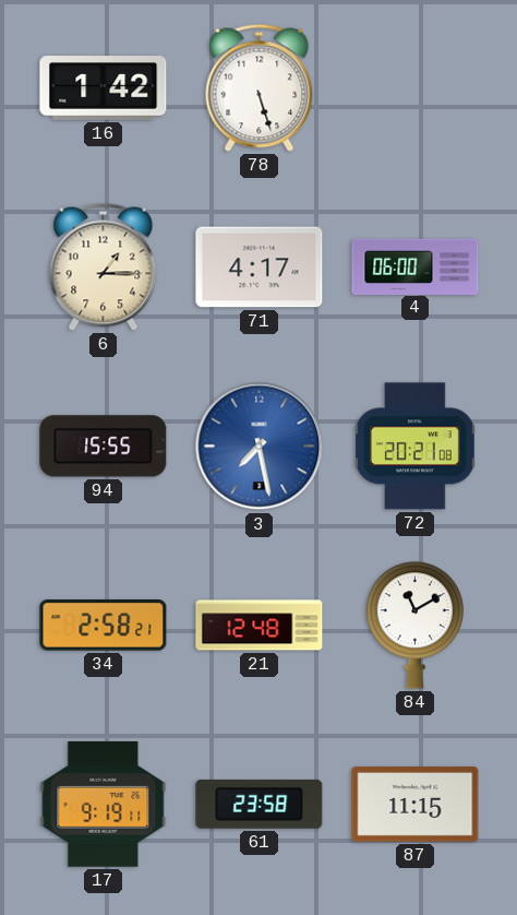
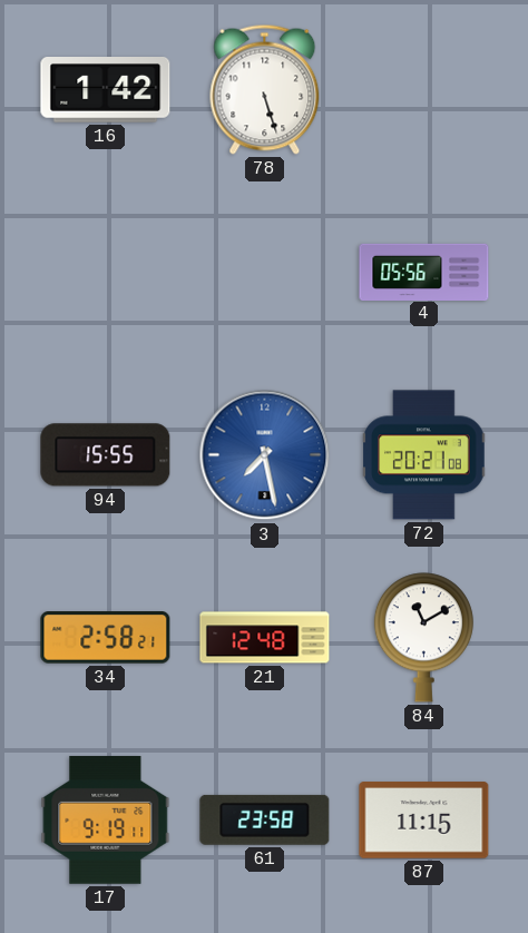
6: 1:15 -> none (104, 266)
71: 4:17 -> none (260, 268)
4: 06:00 -> 05:56 (424, 272)
